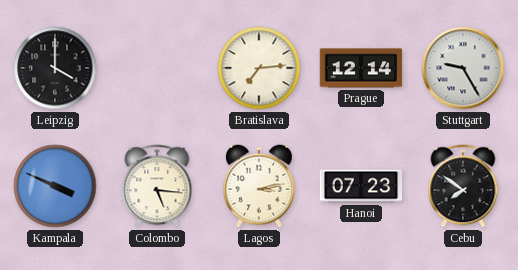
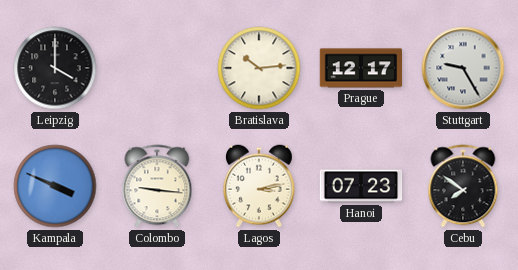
Bratislava: 7:14 -> 10:14 (259, 68)
Prague: 12:14 -> 12:17 (361, 68)
Colombo: 5:16 -> 9:16 (157, 186)
